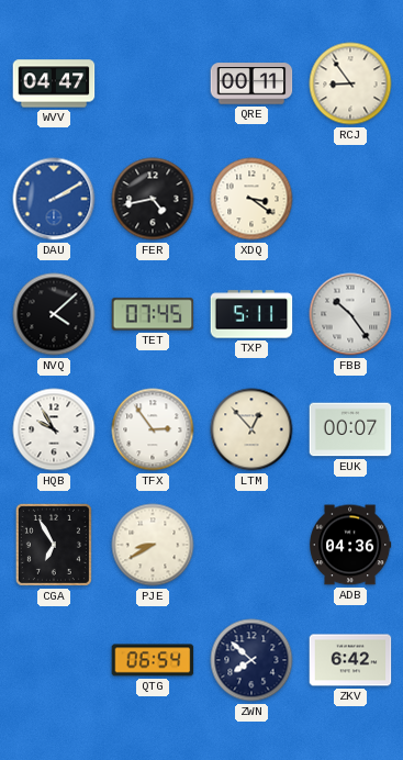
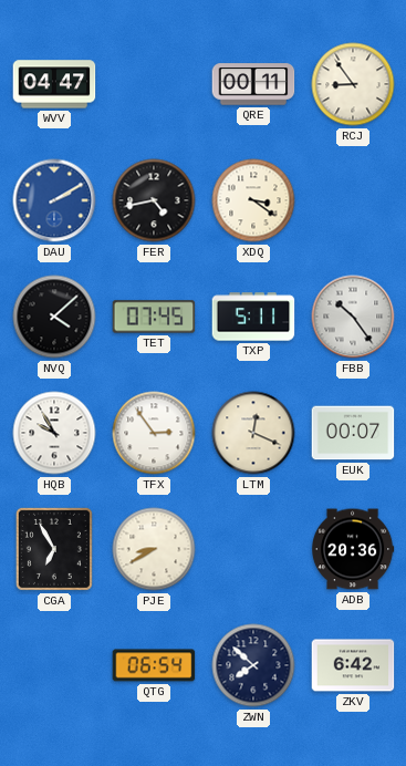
LTM: 12:53 -> 12:19 (253, 433)
ADB: 04:36 -> 20:36 (353, 549)
